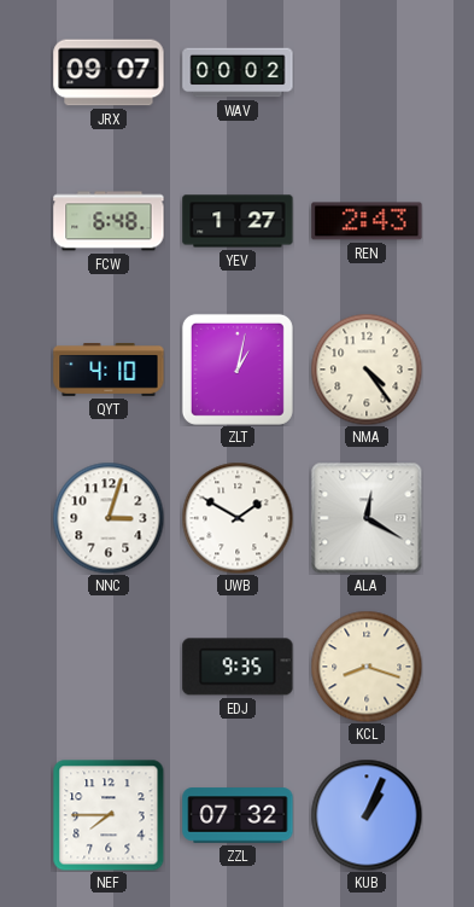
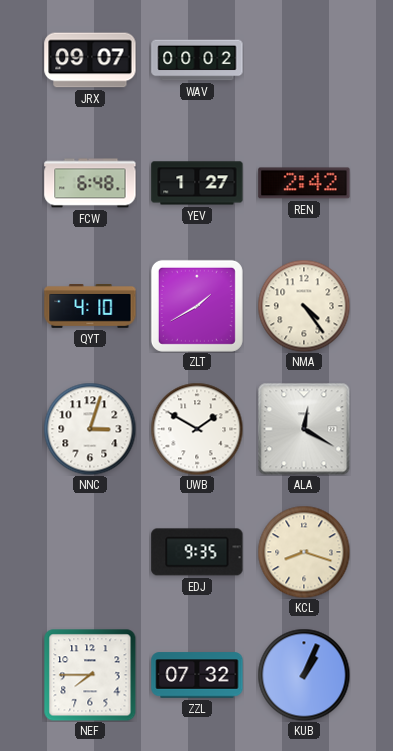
REN: 2:43 -> 2:42 (304, 183)
ZLT: 1:02 -> 1:40 (197, 306)
